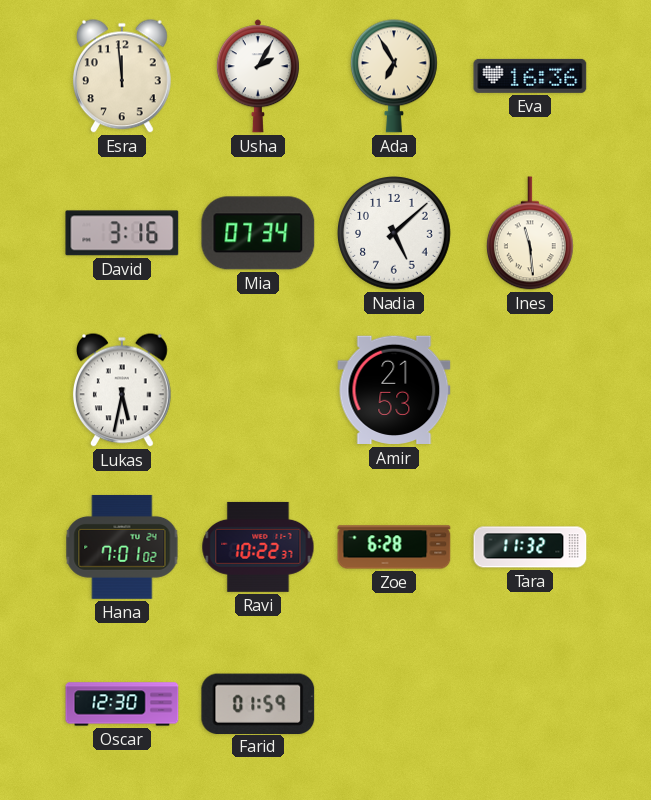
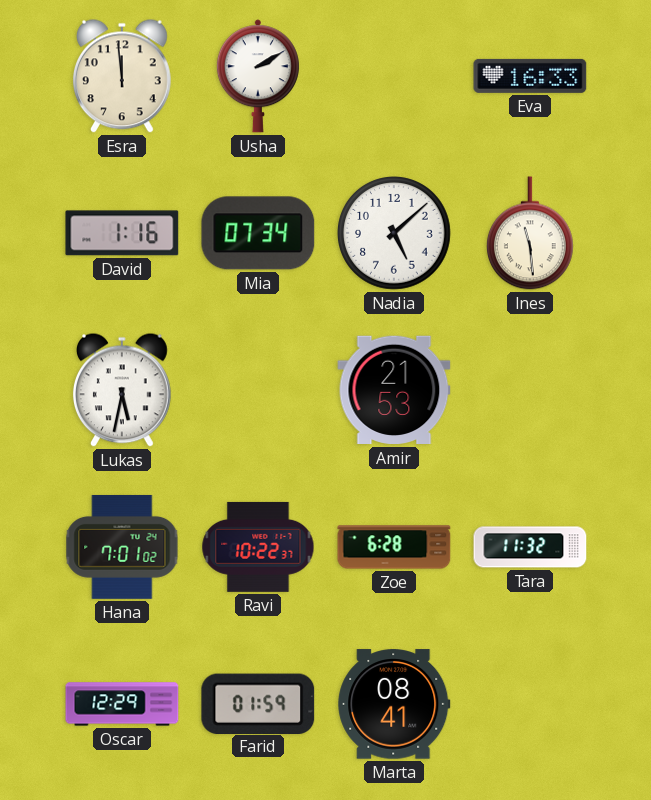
Usha: 2:05 -> 2:10 (258, 76)
Ada: 6:55 -> none (394, 76)
Eva: 16:36 -> 16:33 (530, 76)
David: 3:16 -> 1:16 (122, 233)
Oscar: 12:30 -> 12:29 (122, 704)
Marta: none -> 08:41 (394, 704)
